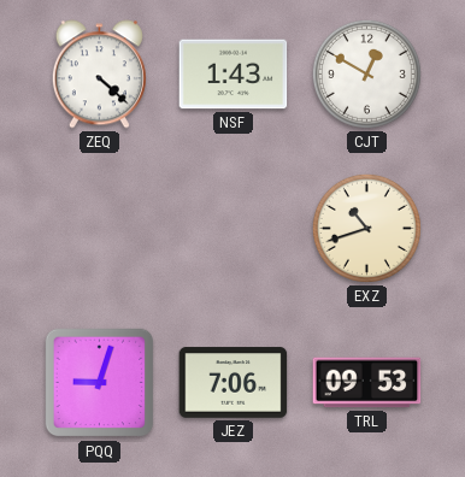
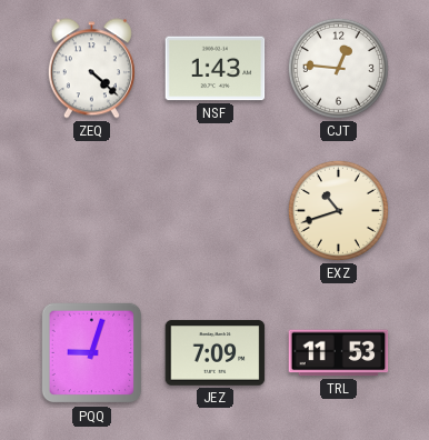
CJT: 12:50 -> 12:46 (338, 68)
JEZ: 7:06 -> 7:09 (216, 353)
TRL: 09:53 -> 11:53 (339, 353)
